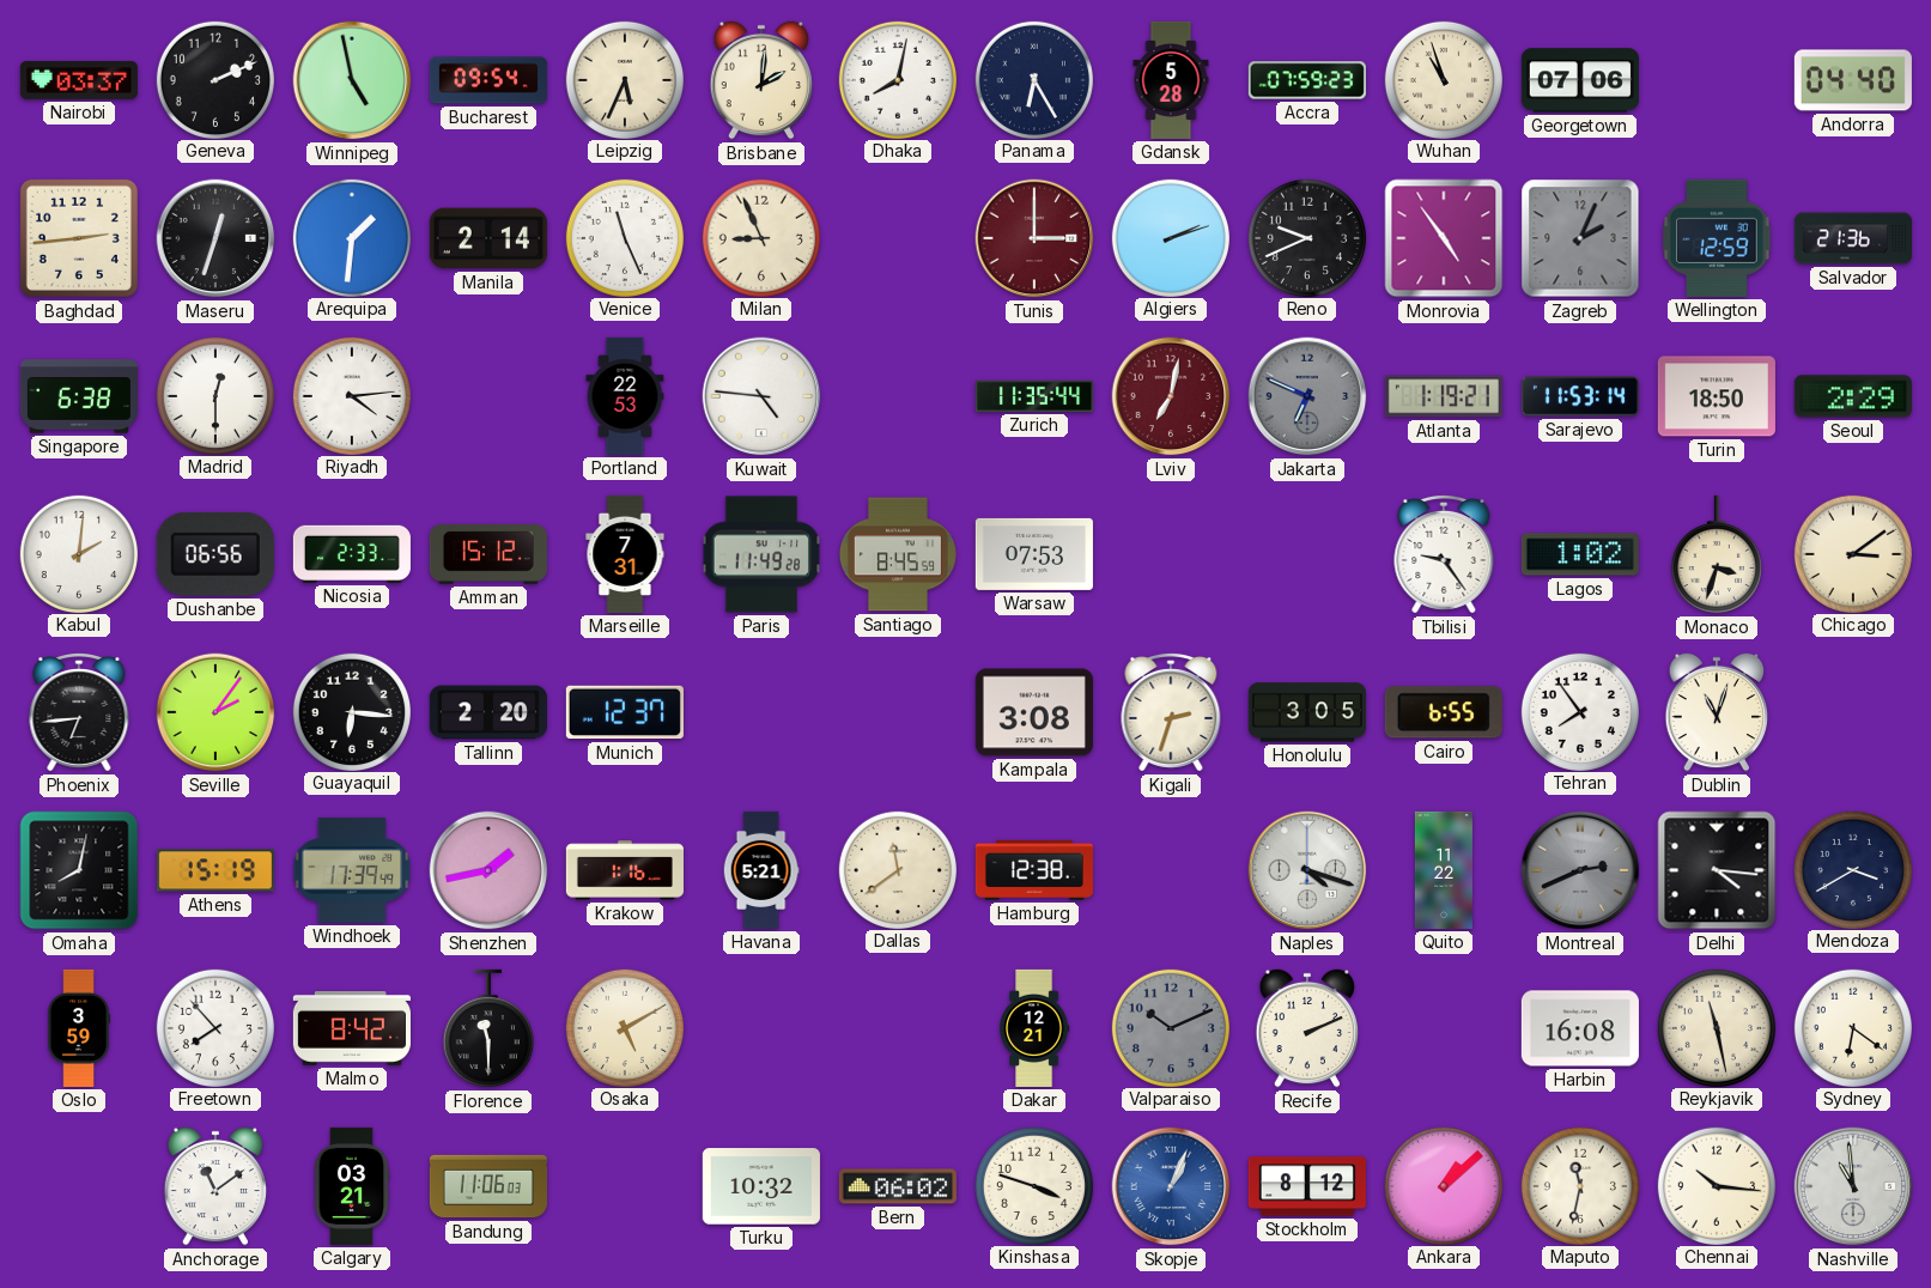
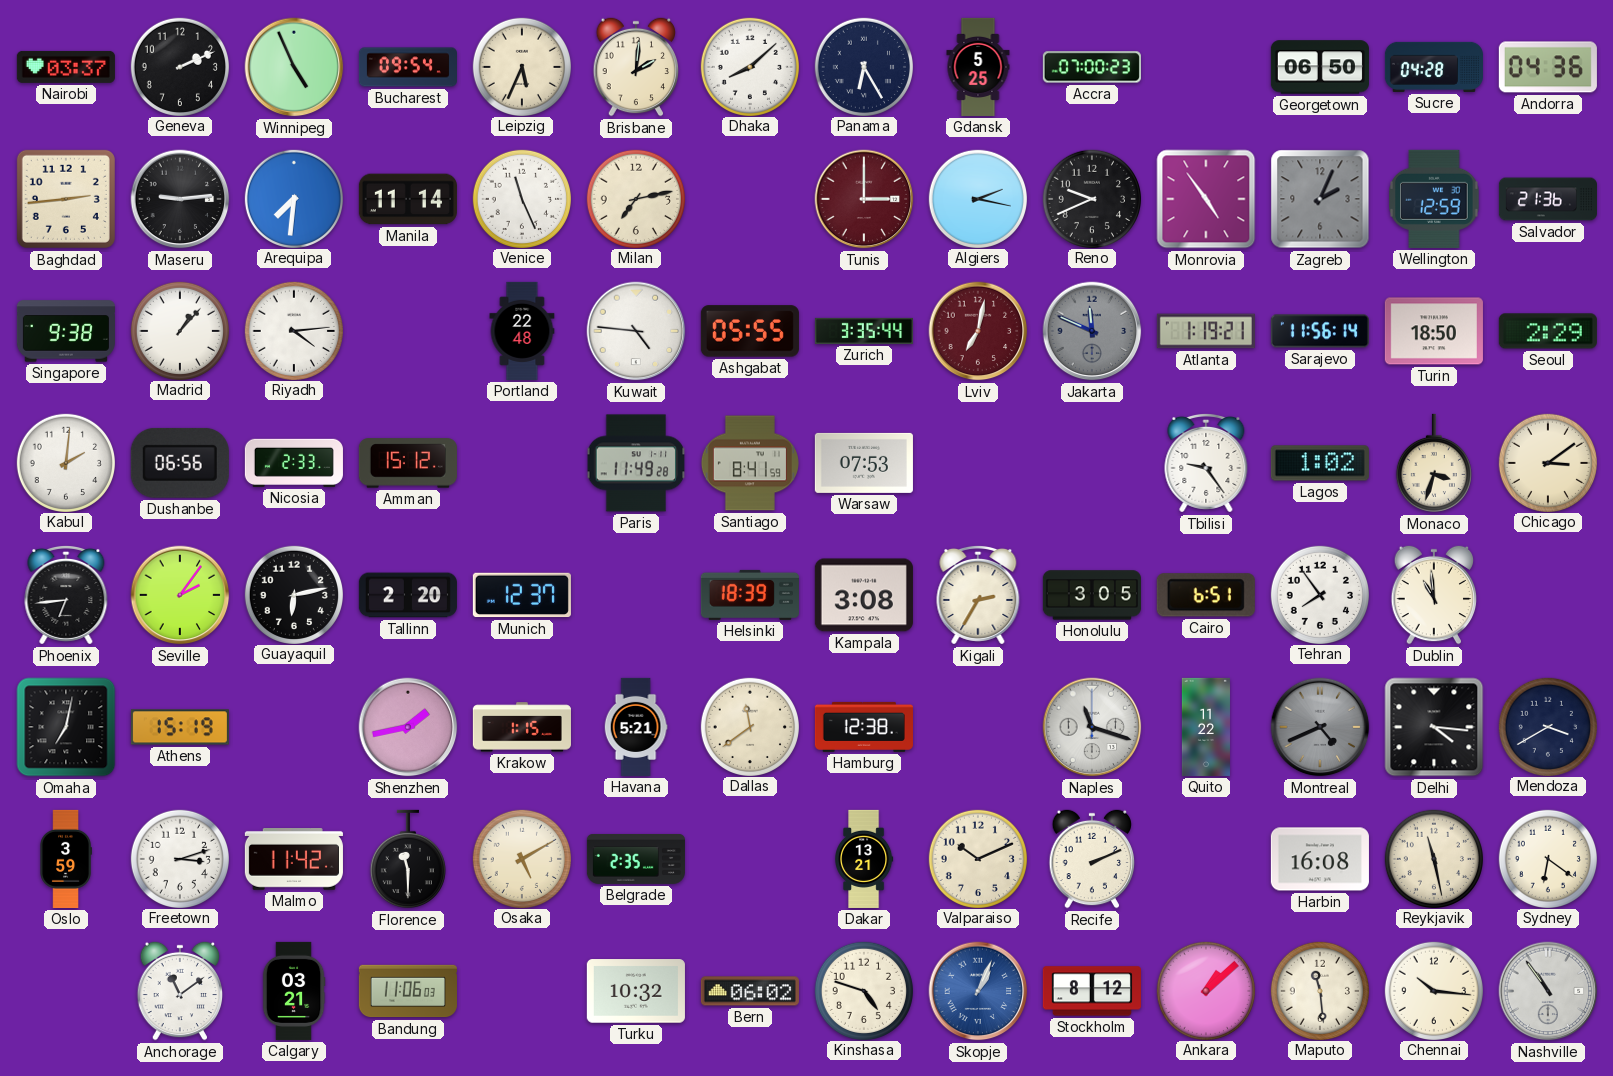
Winnipeg: 4:58 -> 4:56 (294, 67)
Dhaka: 8:02 -> 8:08 (749, 66)
Gdansk: 5:28 -> 5:25 (978, 67)
Accra: 07:59 -> 07:00 (1092, 67)
Wuhan: 10:57 -> none (1443, 79)
Georgetown: 07:06 -> 06:50 (1320, 67)
Sucre: none -> 04:28 (1434, 67)
Andorra: 04:40 -> 04:36 (1548, 67)
Maseru: 12:33 -> 9:14 (180, 199)
Arequipa: 1:31 -> 7:31 (293, 198)
Manila: 2:14 -> 11:14 (408, 199)
Milan: 8:56 -> 7:13 (635, 198)
Algiers: 2:12 -> 2:17 (977, 198)
Singapore: 6:38 -> 9:38 (66, 331)
Madrid: 12:30 -> 1:07 (179, 330)
Portland: 22:53 -> 22:48 (522, 331)
Ashgabat: none -> 05:55 (750, 331)
Zurich: 11:35 -> 3:35 (864, 331)
Jakarta: 6:49 -> 11:49 (1092, 331)
Sarajevo: 11:53 -> 11:56 (1320, 331)
Marseille: 7:31 -> none (625, 554)
Santiago: 8:45 -> 8:41 (750, 463)
Guayaquil: 6:16 -> 6:13 (293, 594)
Helsinki: none -> 18:39 (750, 595)
Kigali: 2:33 -> 2:35 (978, 595)
Cairo: 6:55 -> 6:51 (1206, 595)
Dublin: 11:03 -> 10:59 (1434, 595)
Omaha: 8:02 -> 7:02 (66, 727)
Windhoek: 17:39 -> none (352, 870)
Krakow: 1:16 -> 1:15 (522, 727)
Naples: 4:18 -> 11:18 (1092, 727)
Montreal: 2:41 -> 4:41 (1320, 727)
Freetown: 7:53 -> 3:12 (179, 858)
Malmo: 8:42 -> 11:42 (294, 860)
Belgrade: none -> 2:35 (636, 859)
Dakar: 12:21 -> 13:21 (865, 859)
Valparaiso dial: grey -> cream (977, 858)
Kinshasa: 3:48 -> 4:48 (863, 990)
Maputo: 11:32 -> 11:29 (1319, 990)
Nashville: 10:59 -> 10:54 (1548, 991)
